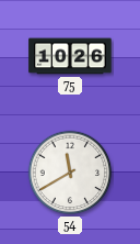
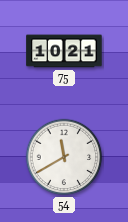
75: 10:26 -> 10:21 (64, 51)
